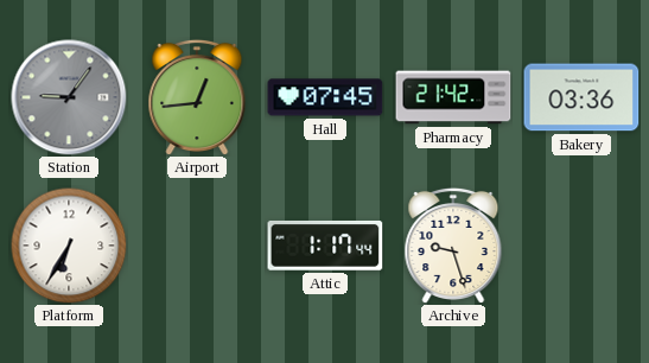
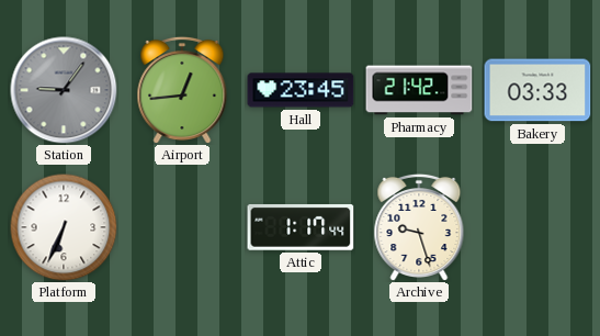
Hall: 07:45 -> 23:45 (301, 90)
Bakery: 03:36 -> 03:33 (537, 90)
Platform: 6:35 -> 6:34 (64, 227)
